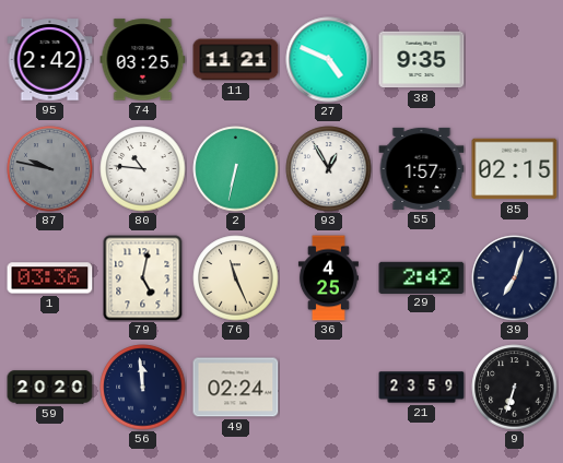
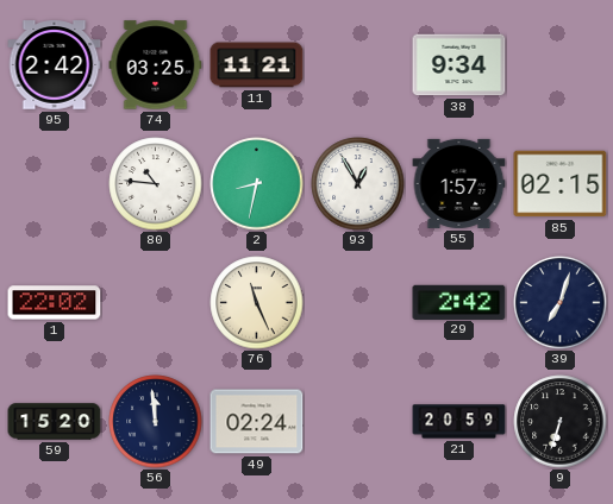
27: 4:49 -> none (329, 60)
38: 9:35 -> 9:34 (459, 65)
87: 9:47 -> none (50, 169)
2: 6:32 -> 8:32 (257, 184)
1: 03:36 -> 22:02 (55, 303)
79: 5:02 -> none (143, 278)
36: 4:25 -> none (328, 278)
59: 20:20 -> 15:20 (55, 422)
21: 23:59 -> 20:59 (459, 422)
